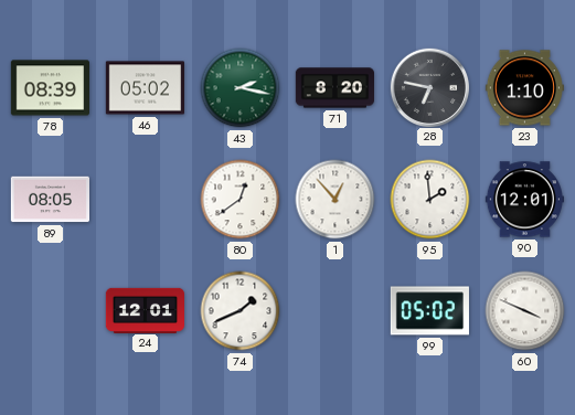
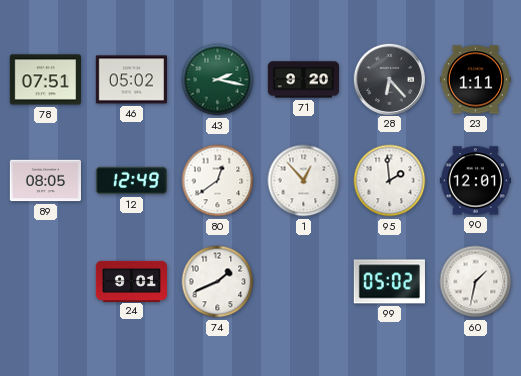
78: 08:39 -> 07:51 (45, 80)
71: 8:20 -> 9:20 (303, 80)
28: 6:47 -> 6:23 (389, 79)
23: 1:10 -> 1:11 (475, 80)
12: none -> 12:49 (131, 181)
24: 12:01 -> 9:01 (131, 281)
60: 3:49 -> 1:32 (476, 282)
